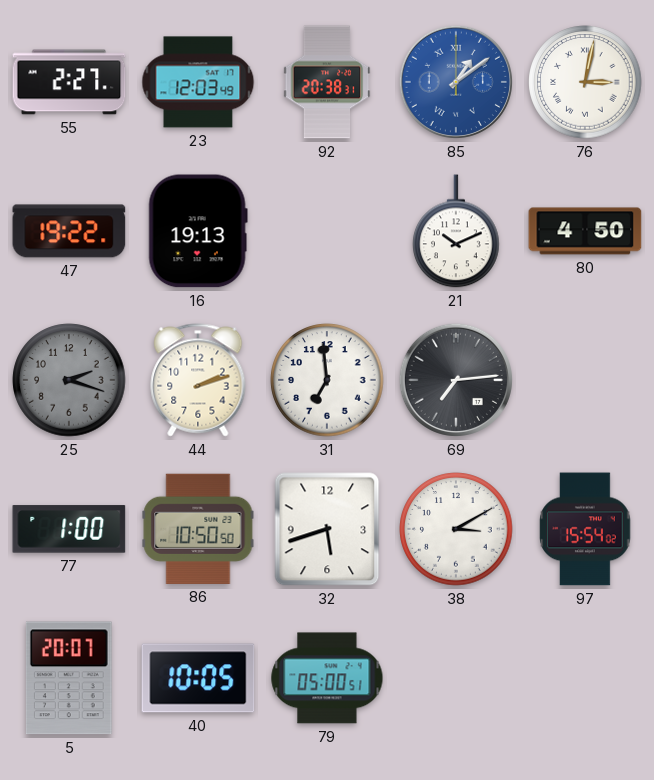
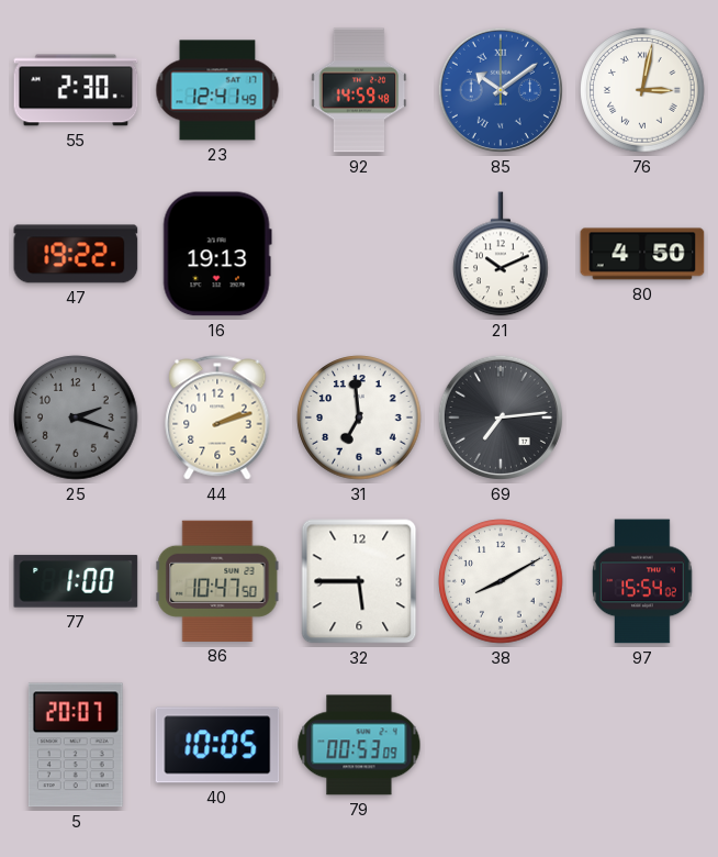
55: 2:27 -> 2:30 (76, 90)
23: 12:03 -> 12:41 (217, 90)
92: 20:38 -> 14:59 (359, 90)
85: 1:09 -> 10:09 (501, 90)
86: 10:50 -> 10:47 (217, 581)
32: 5:42 -> 5:45 (359, 581)
38: 3:10 -> 8:10 (501, 581)
79: 05:00 -> 00:53 (359, 745)
